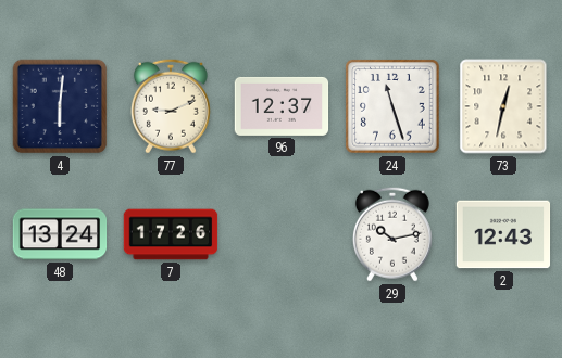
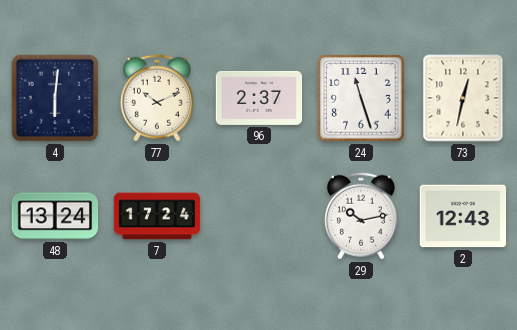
77: 9:11 -> 10:11 (157, 98)
96: 12:37 -> 2:37 (259, 98)
7: 17:26 -> 17:24 (157, 216)
